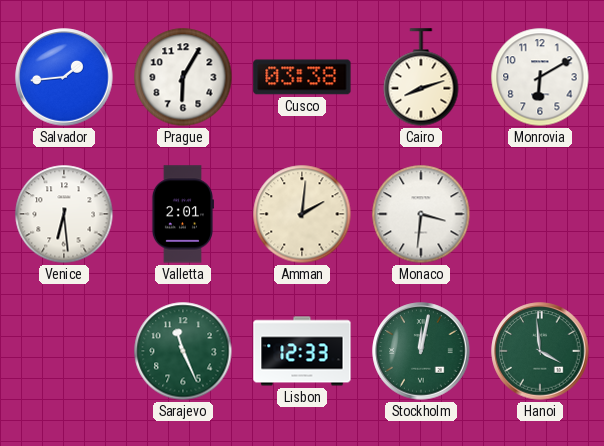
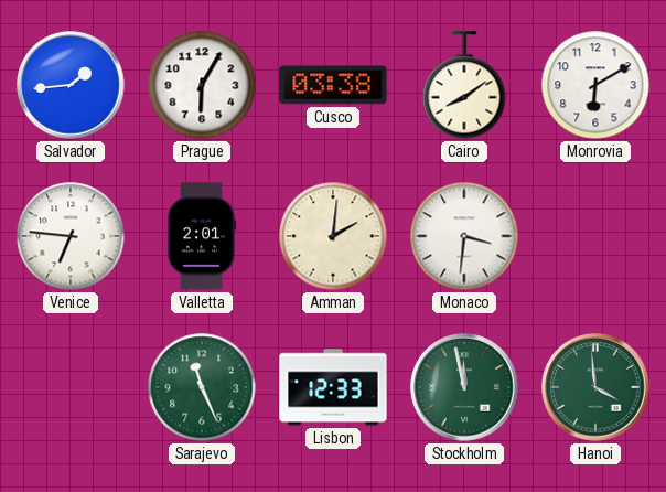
Cairo: 8:12 -> 8:09 (464, 85)
Venice: 6:29 -> 6:46 (71, 236)
Stockholm: 12:02 -> 11:58 (464, 387)
